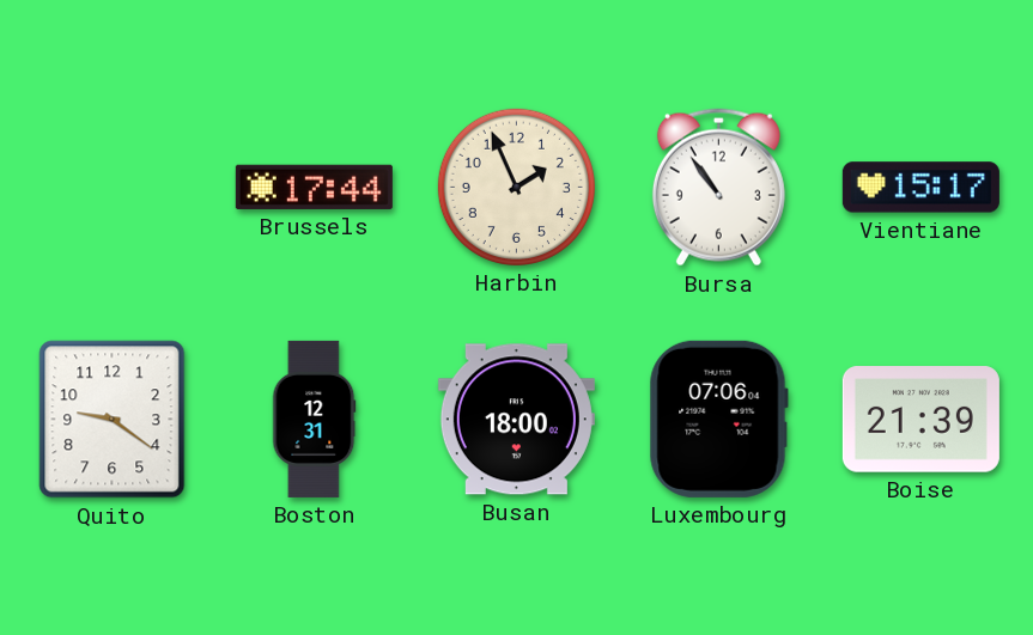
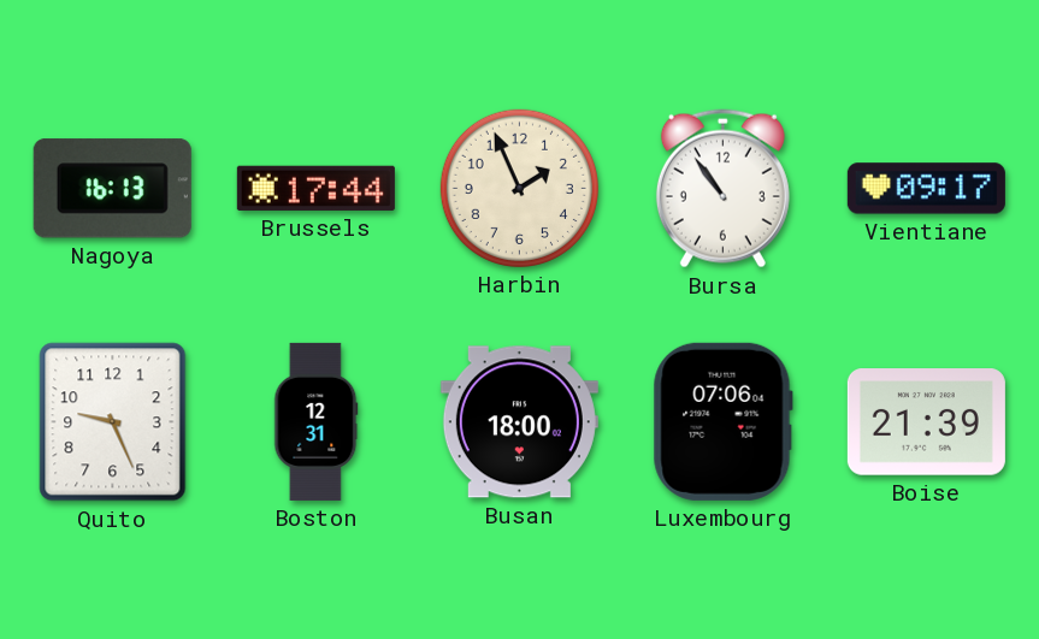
Nagoya: none -> 16:13 (112, 189)
Vientiane: 15:17 -> 09:17 (926, 189)
Quito: 9:21 -> 9:26 (113, 422)
